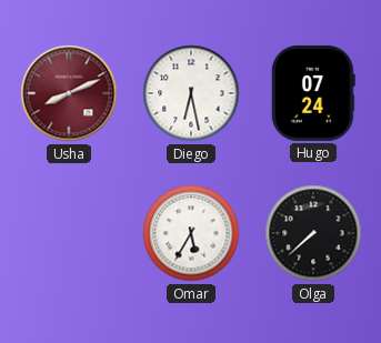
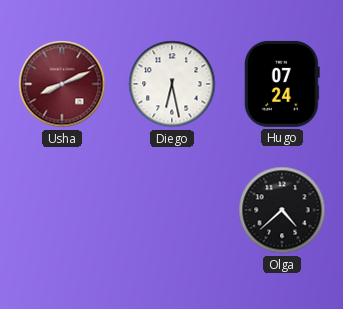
Omar: 5:35 -> none (191, 233)
Olga: 7:38 -> 4:38 (282, 210)
